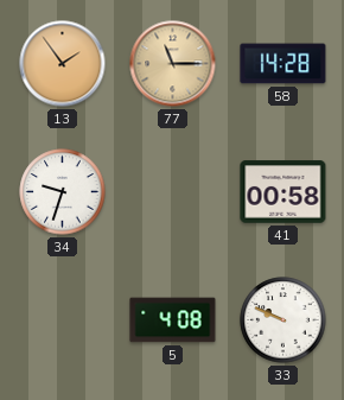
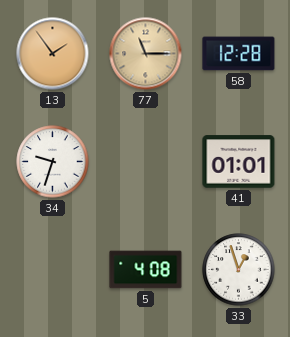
58: 14:28 -> 12:28 (239, 54)
41: 00:58 -> 01:01 (239, 162)
33: 9:49 -> 12:57 (239, 270)
